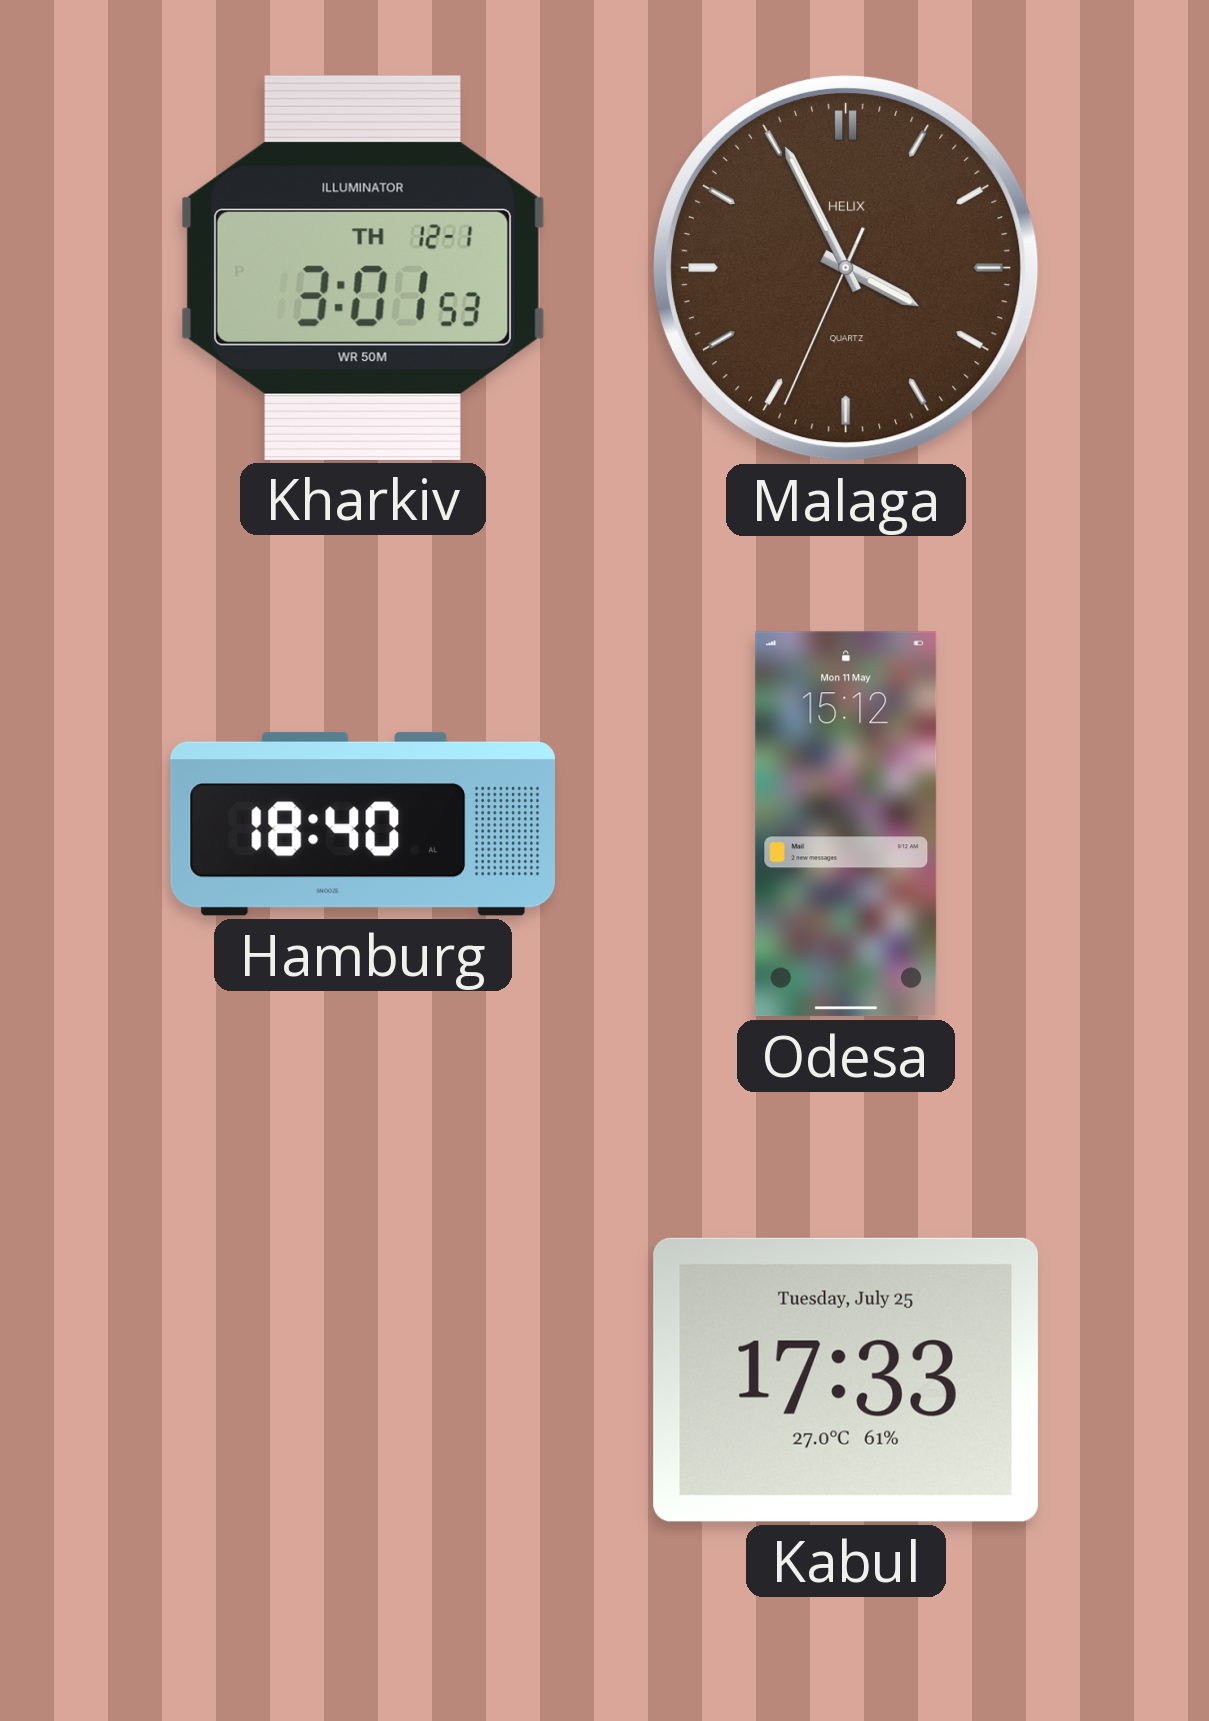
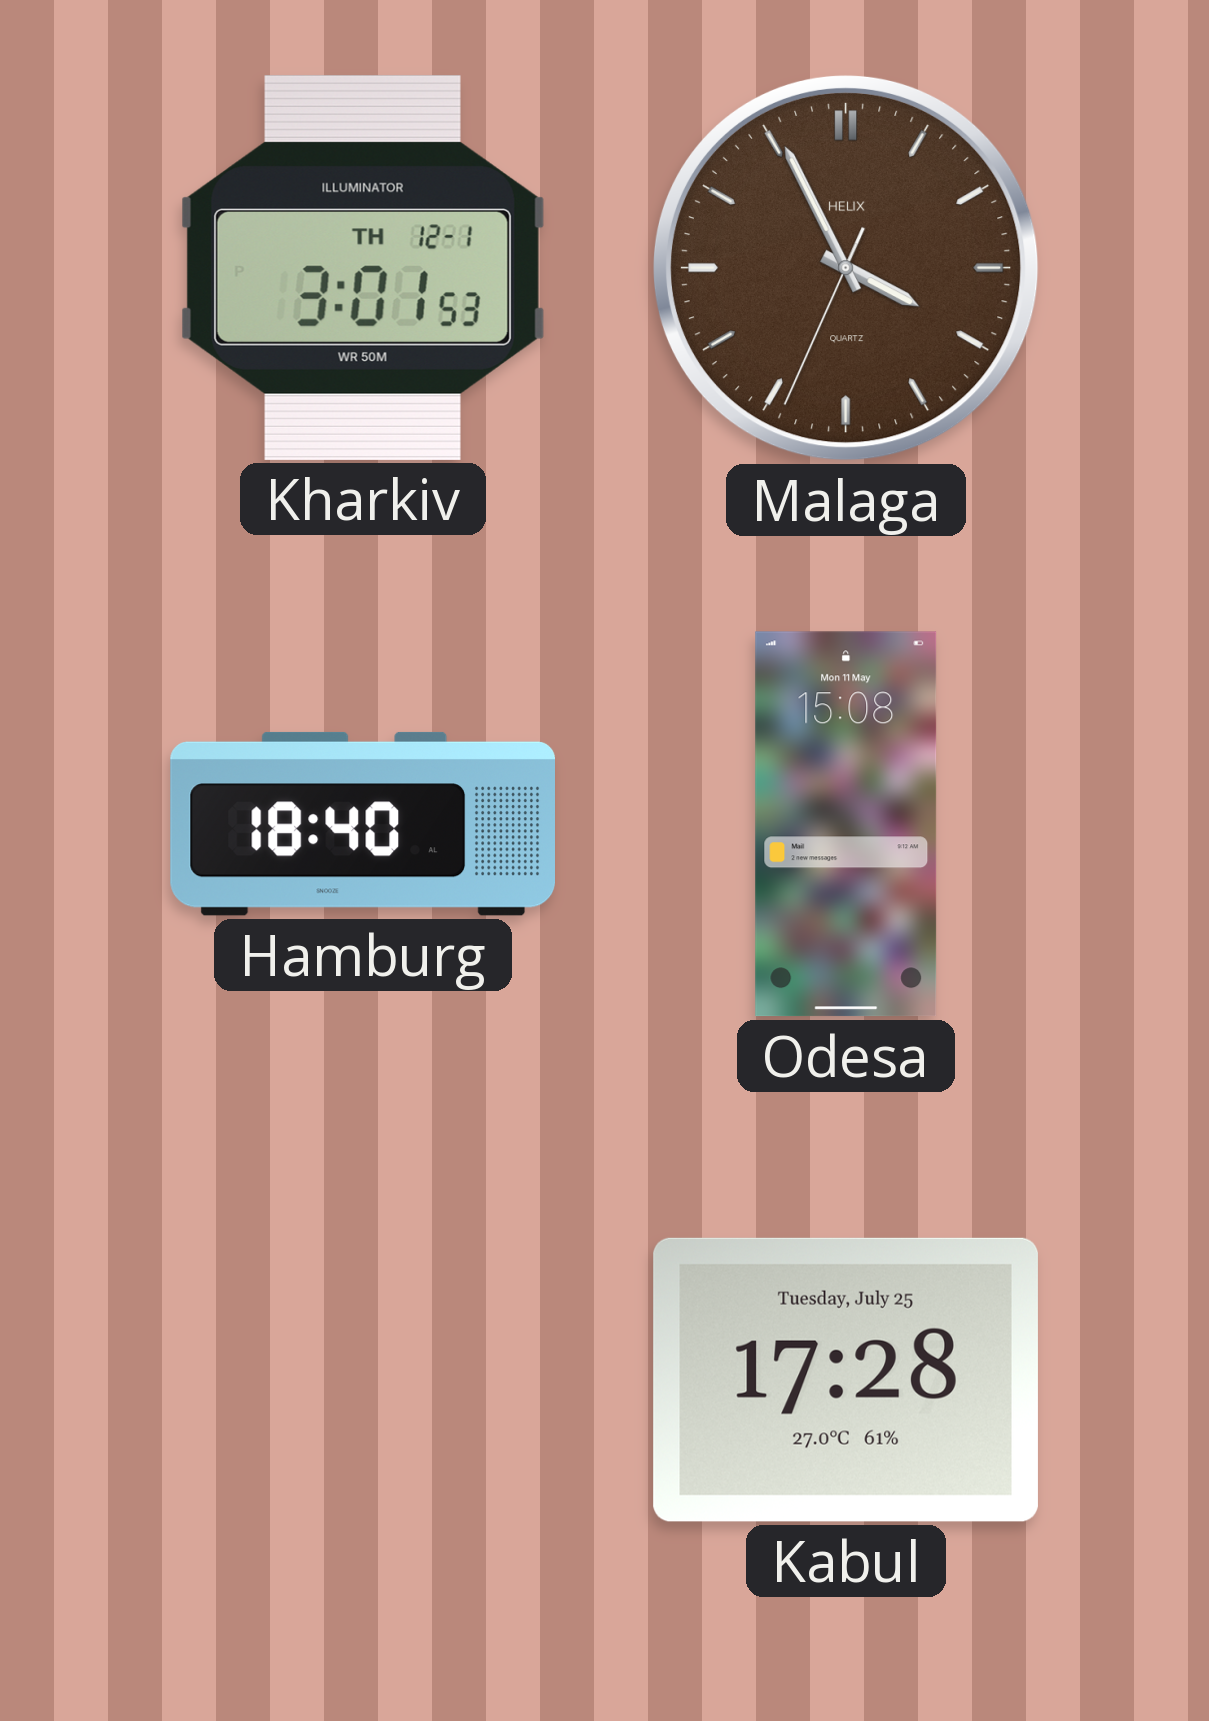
Odesa: 15:12 -> 15:08 (846, 824)
Kabul: 17:33 -> 17:28 (846, 1380)
